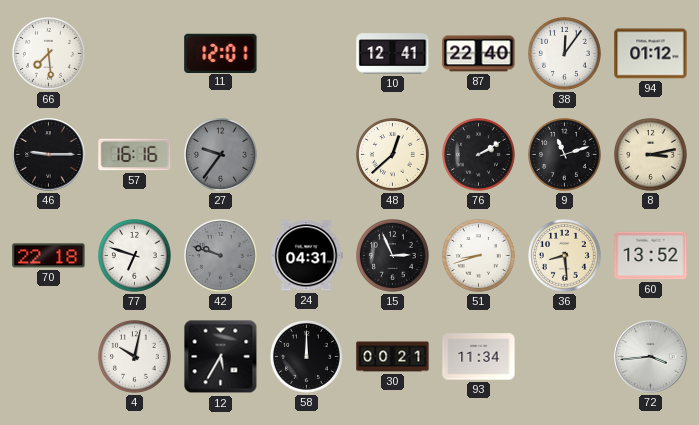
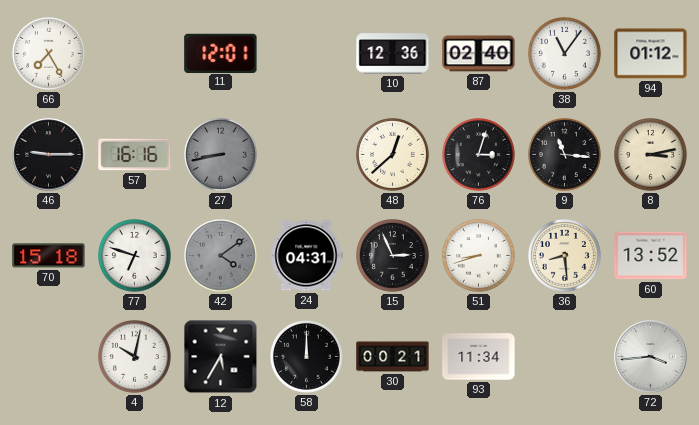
66: 7:29 -> 7:25 (49, 54)
10: 12:41 -> 12:36 (393, 54)
87: 22:40 -> 02:40 (479, 54)
38: 12:06 -> 11:06 (565, 54)
27: 9:36 -> 8:43 (221, 155)
76: 2:10 -> 3:03 (479, 155)
9: 11:12 -> 11:16 (565, 155)
70: 22:18 -> 15:18 (49, 256)
42: 9:48 -> 4:09 (221, 256)
